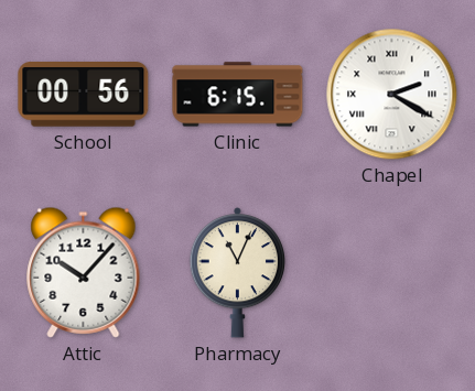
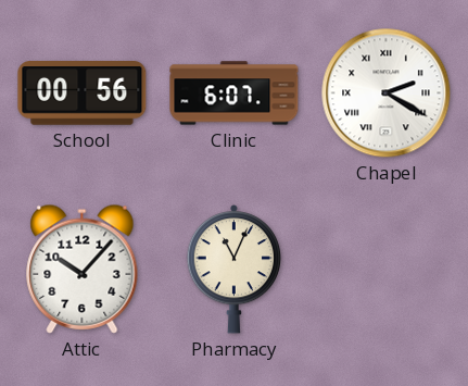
Clinic: 6:15 -> 6:07 (235, 94)
